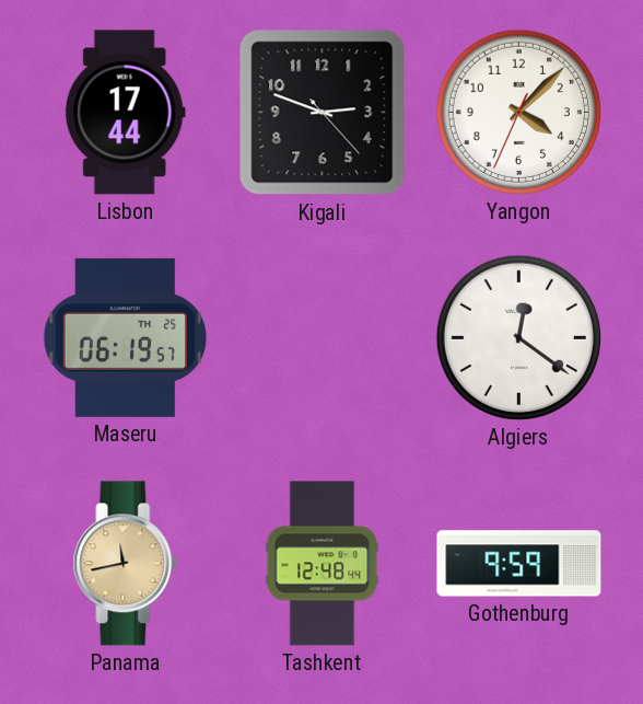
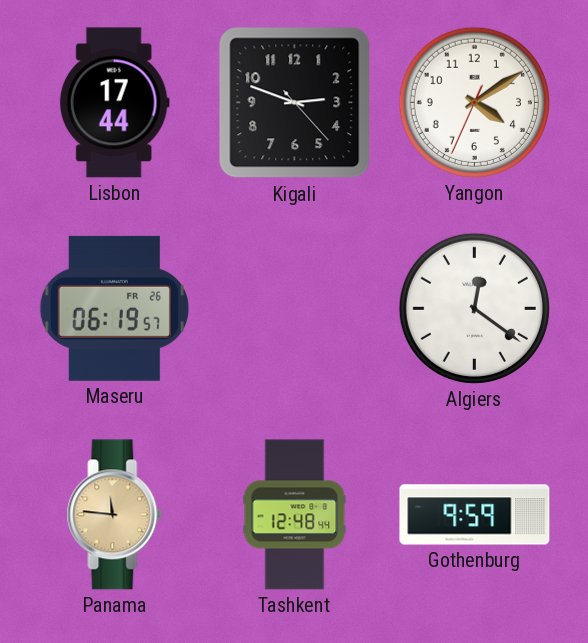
Yangon: 4:07 -> 4:09 (474, 102)
Maseru date: TH 25 -> FR 26 (114, 308)
Panama: 11:43 -> 11:46 (115, 515)
